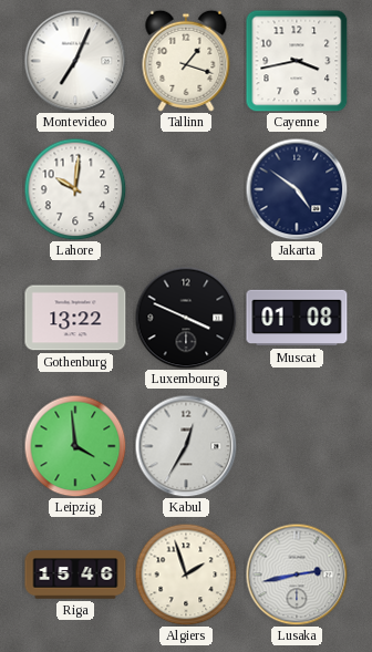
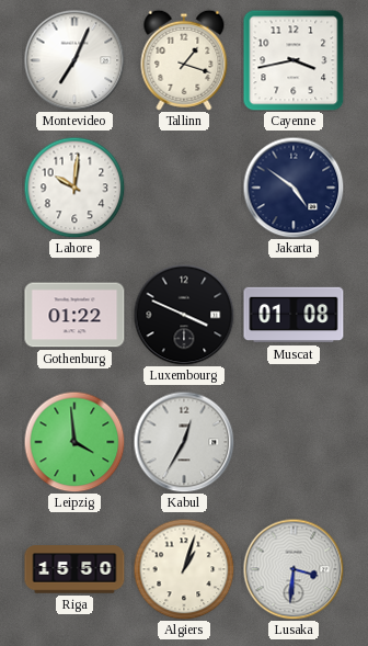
Gothenburg: 13:22 -> 01:22 (74, 315)
Riga: 15:46 -> 15:50 (74, 569)
Algiers: 1:57 -> 1:03 (184, 569)
Lusaka: 2:43 -> 3:31 (294, 569)
